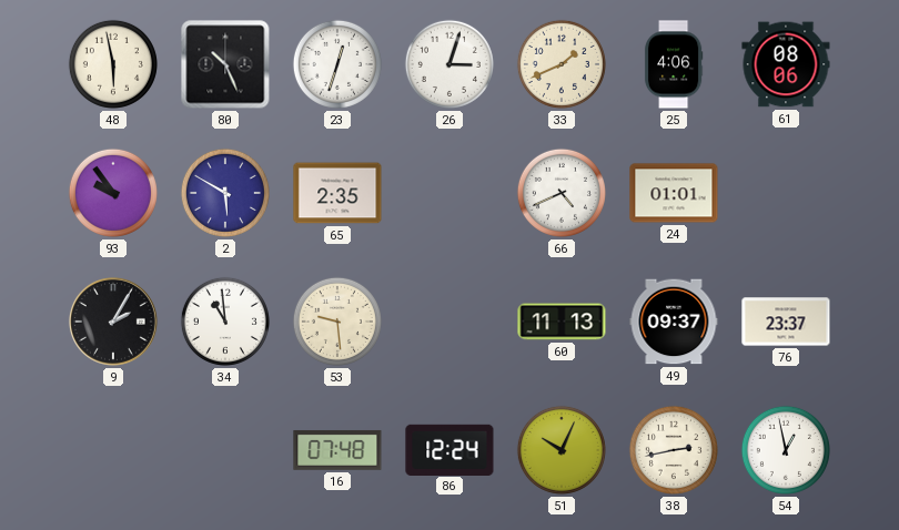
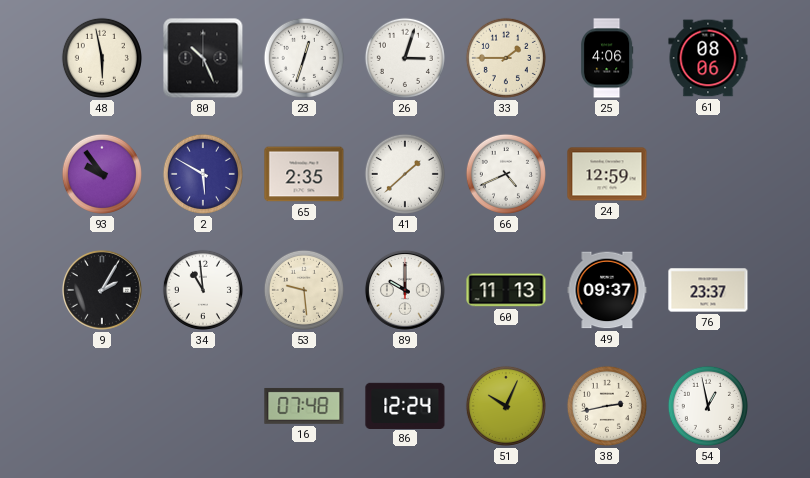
33: 1:41 -> 1:45 (506, 58)
41: none -> 1:38 (405, 174)
24: 01:01 -> 12:59 (607, 174)
89: none -> 10:00 (405, 290)
